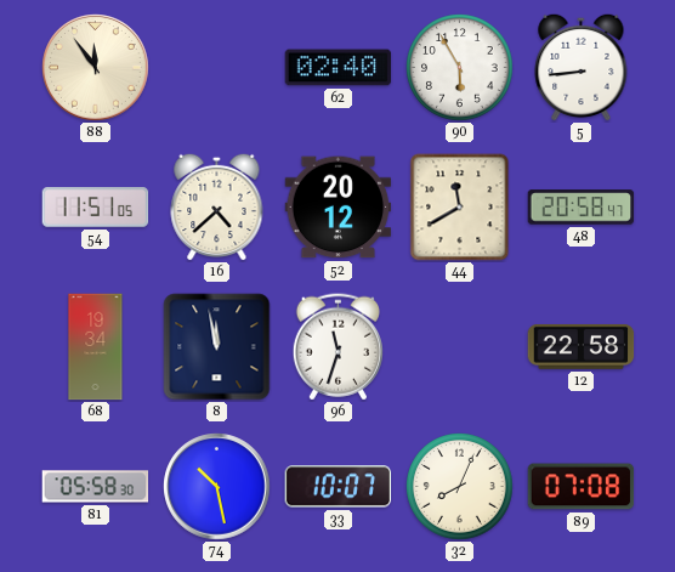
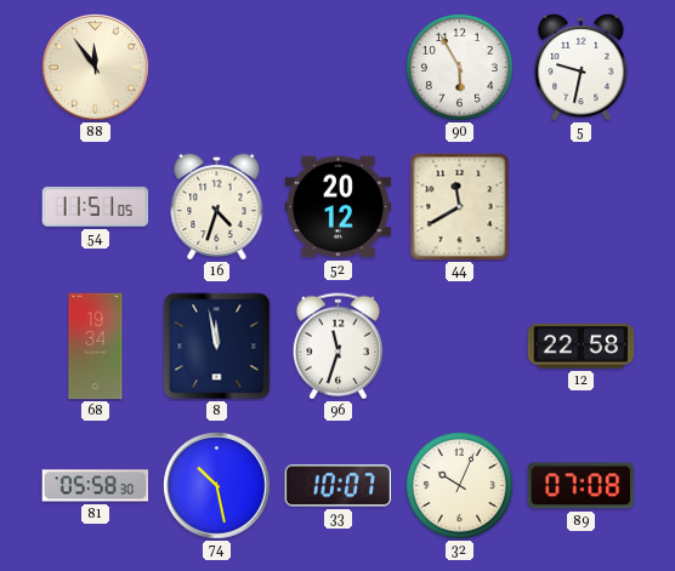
62: 02:40 -> none (339, 68)
5: 8:44 -> 9:32 (582, 67)
16: 4:38 -> 4:33 (217, 206)
48: 20:58 -> none (582, 208)
32: 8:04 -> 10:04 (460, 486)
